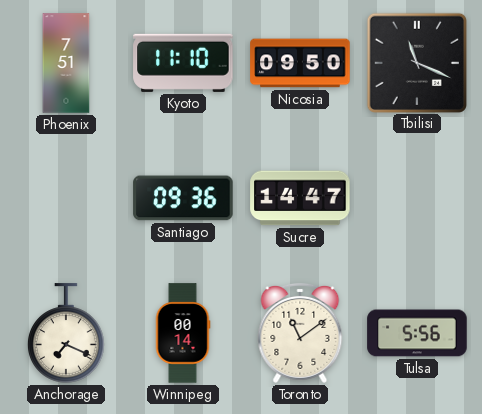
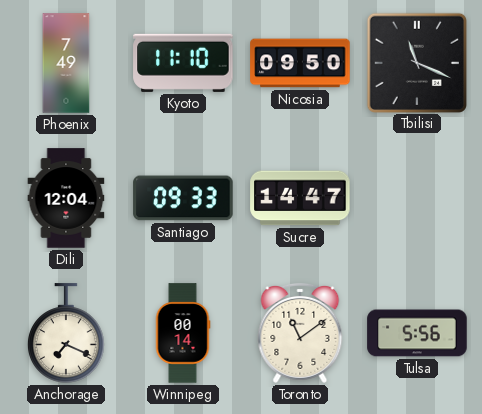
Phoenix: 7:51 -> 7:49 (66, 63)
Dili: none -> 12:04 (66, 198)
Santiago: 09:36 -> 09:33 (183, 198)
